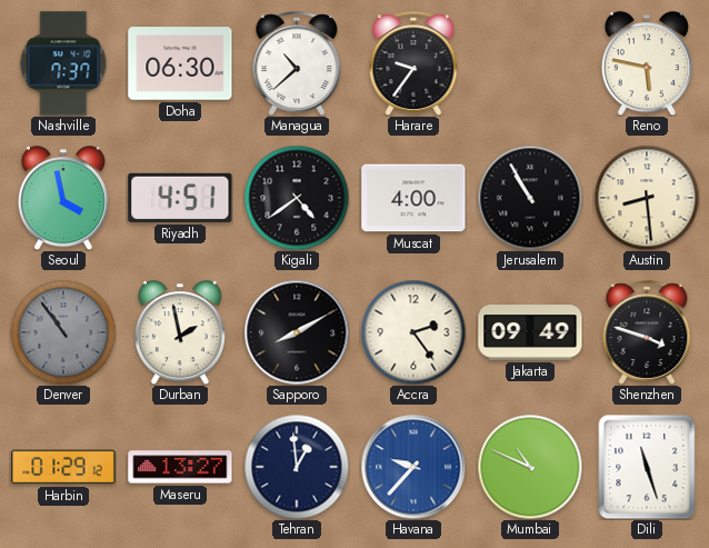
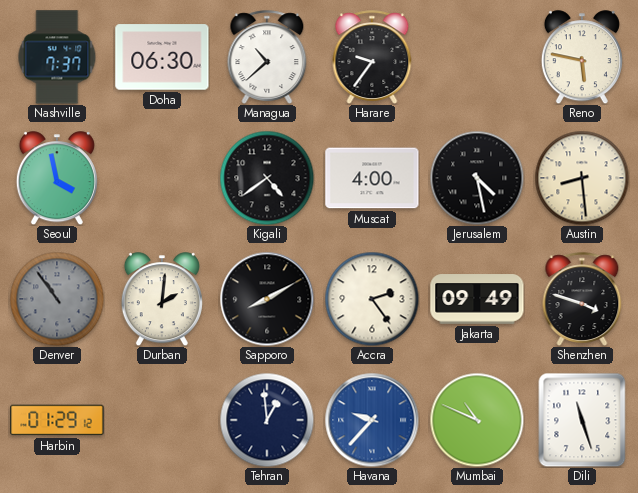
Riyadh: 4:51 -> none (180, 198)
Jerusalem: 10:55 -> 4:28 (477, 178)
Durban: 1:58 -> 2:01 (162, 299)
Maseru: 13:27 -> none (180, 467)
